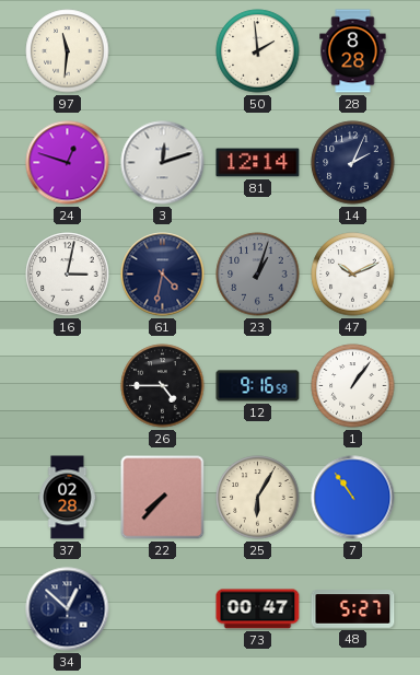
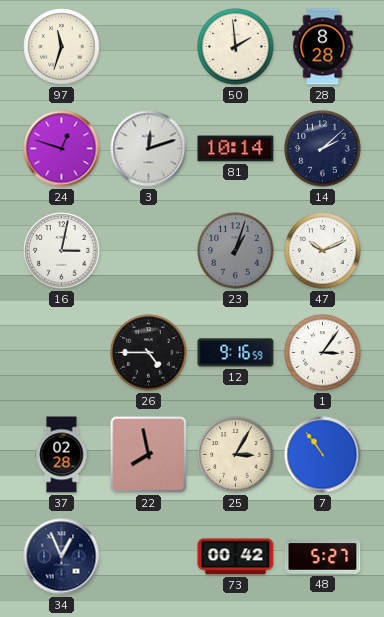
97: 11:31 -> 11:33 (62, 47)
81: 12:14 -> 10:14 (236, 149)
14: 2:04 -> 2:08 (323, 149)
61: 4:32 -> none (163, 275)
1: 1:06 -> 3:06 (323, 353)
22: 7:37 -> 7:58 (149, 455)
25: 6:05 -> 3:05 (236, 455)
34: 12:52 -> 12:56 (62, 557)
73: 00:47 -> 00:42 (236, 557)
